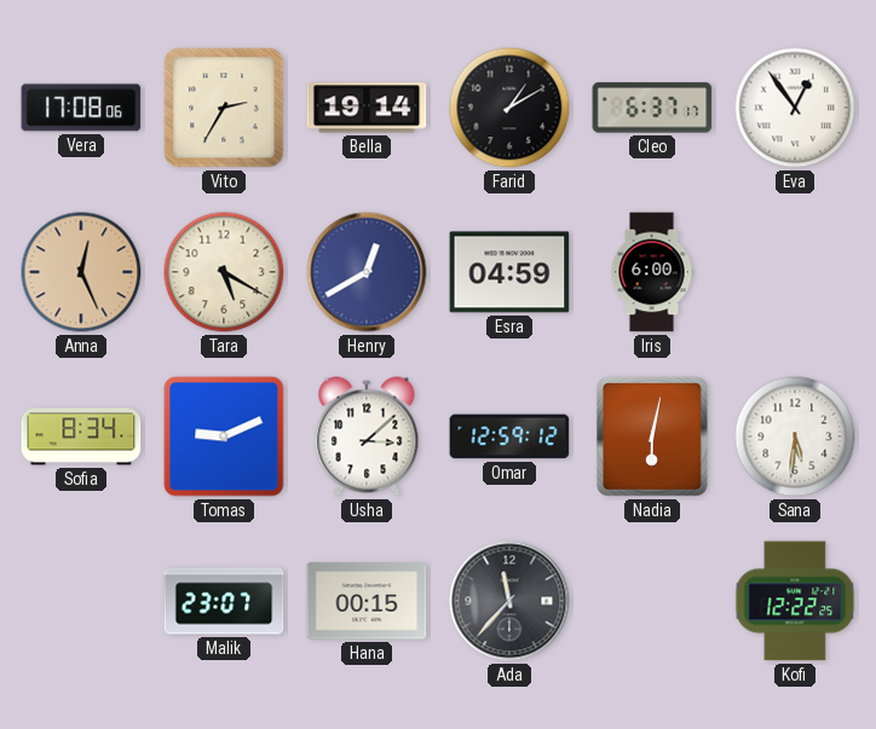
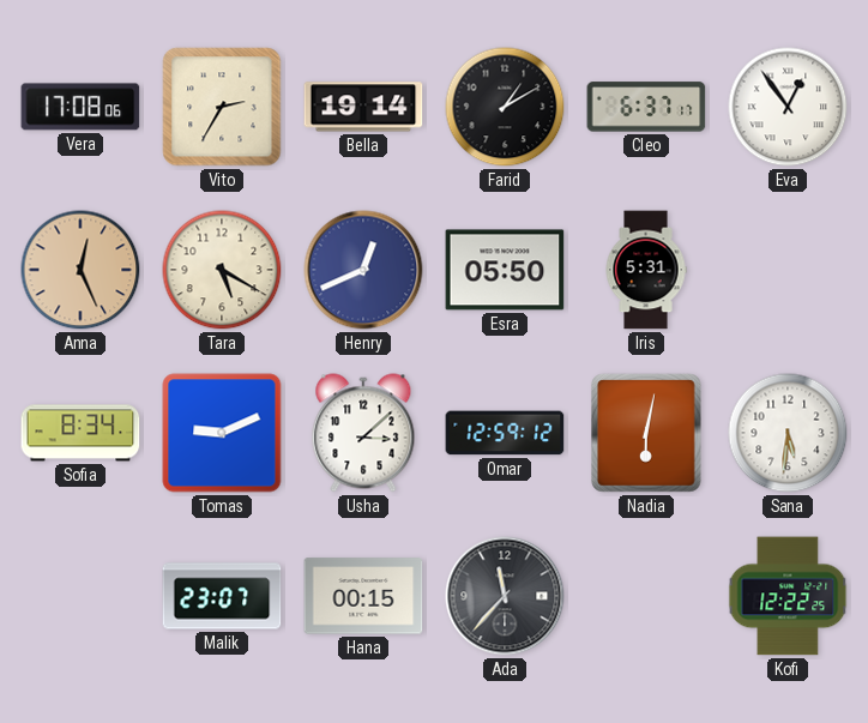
Henry: 12:40 -> 12:41 (363, 270)
Esra: 04:59 -> 05:50 (505, 270)
Iris: 6:00 -> 5:31 (646, 270)
